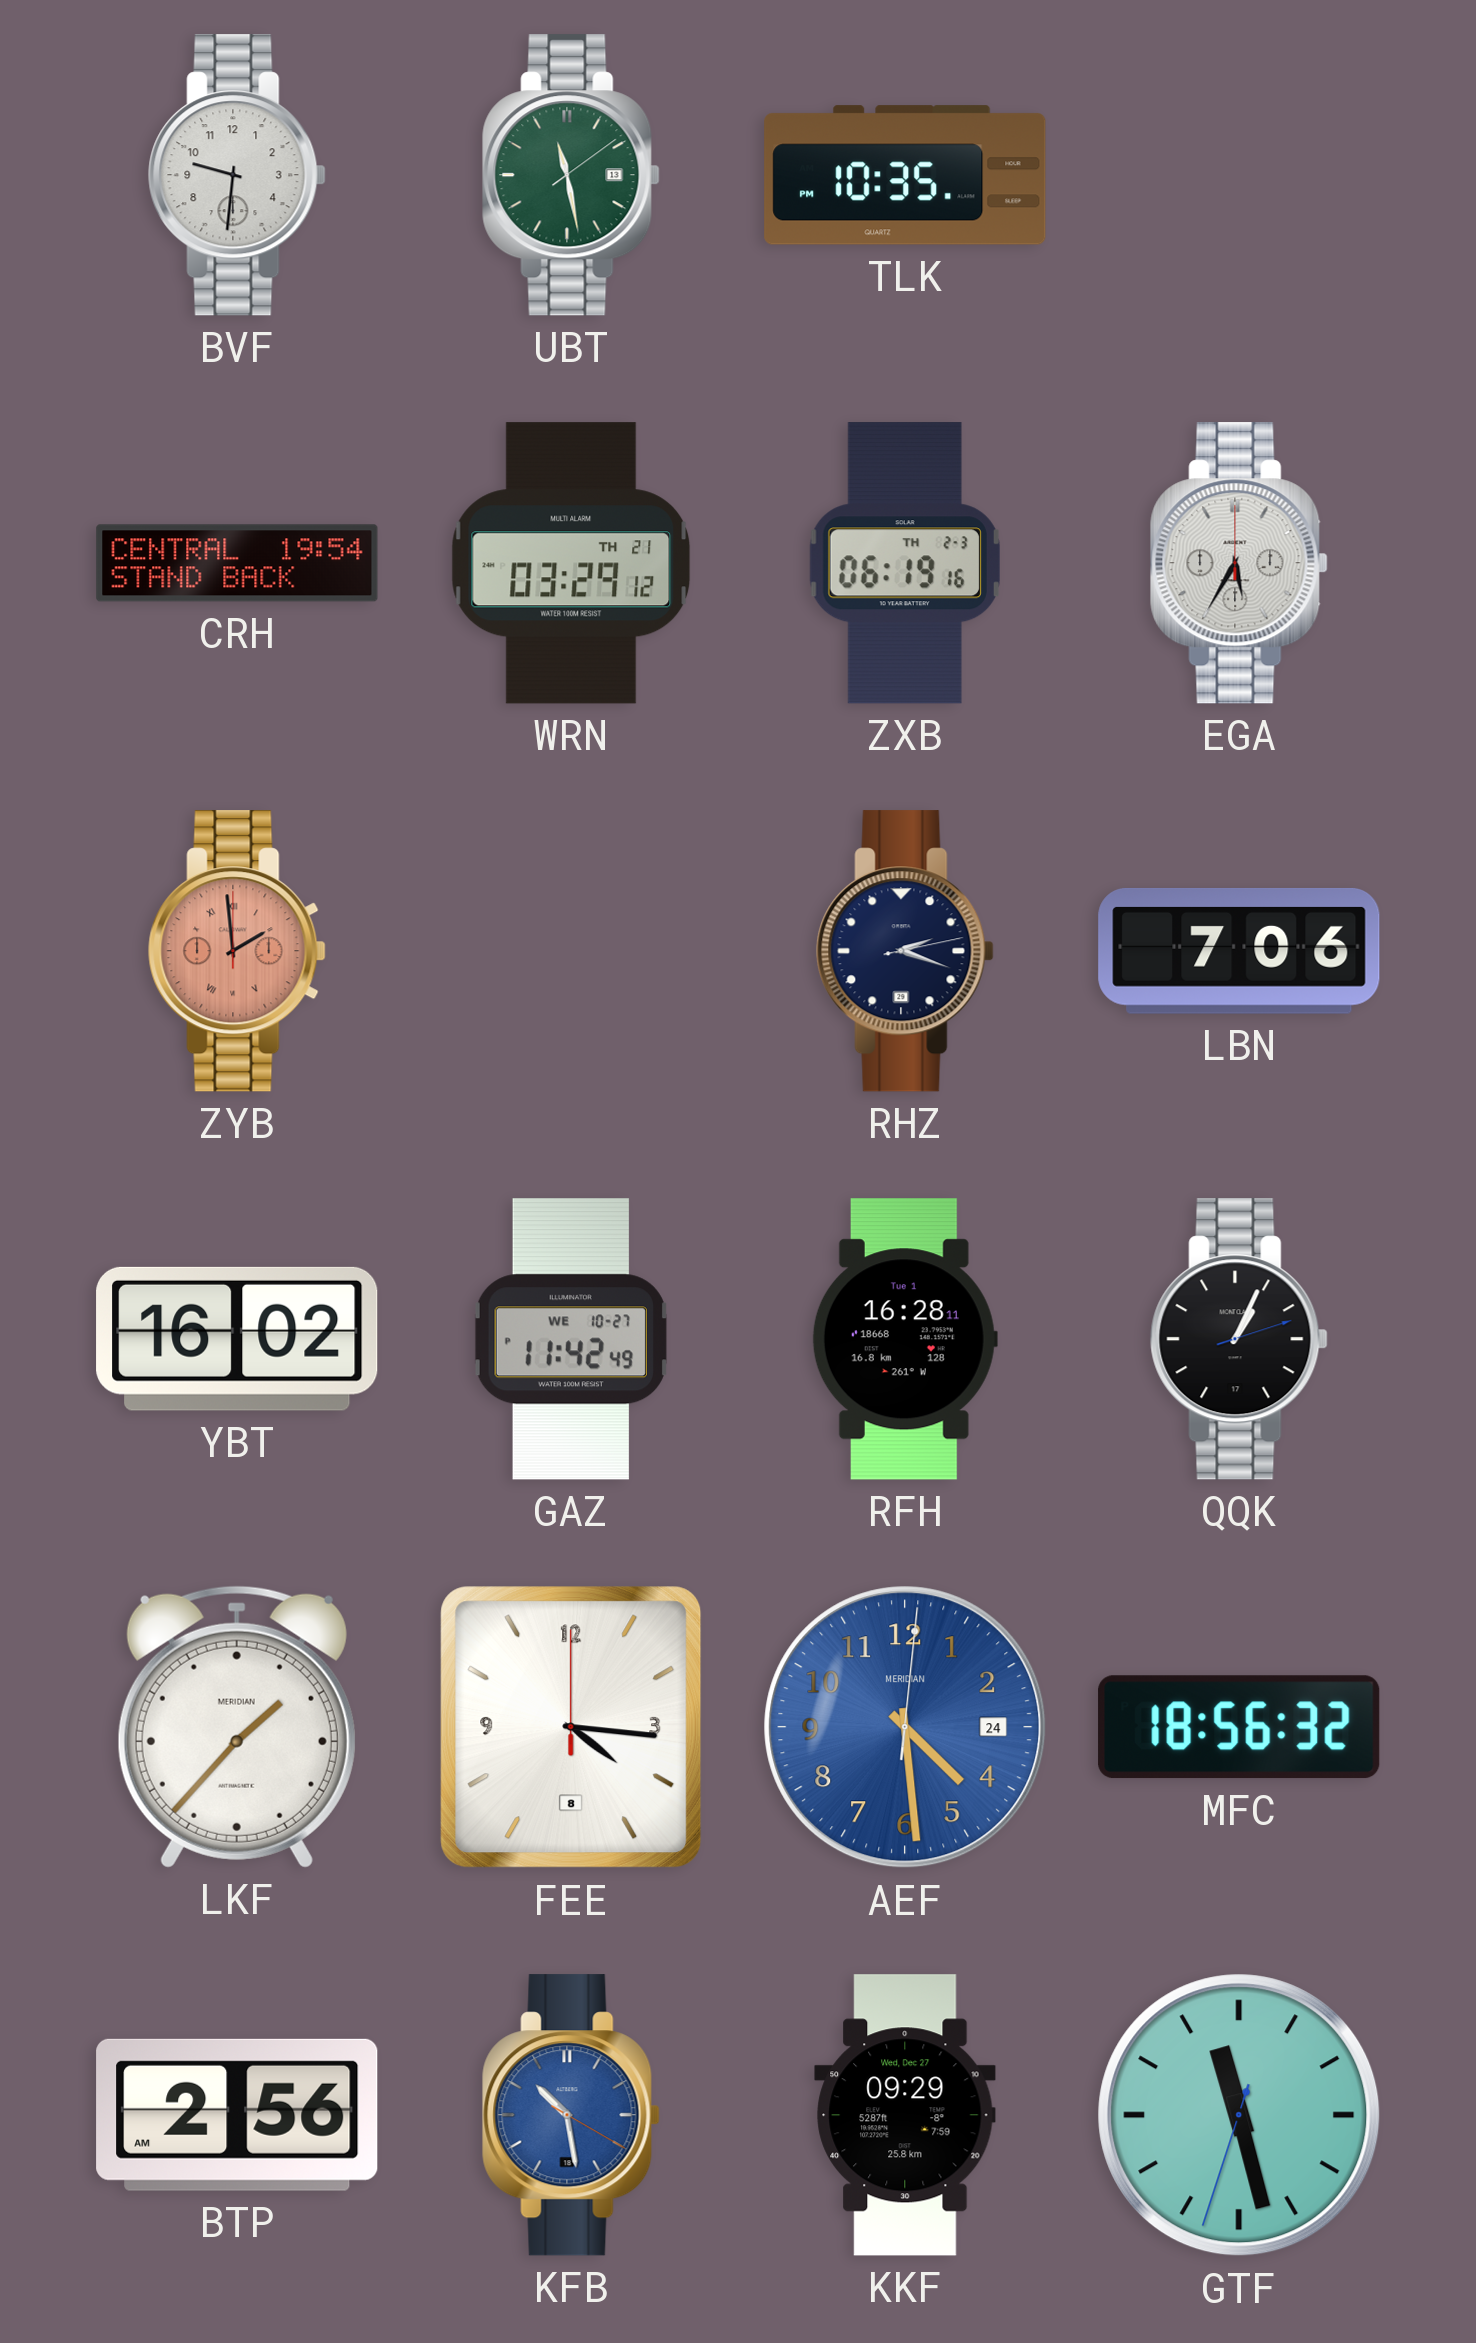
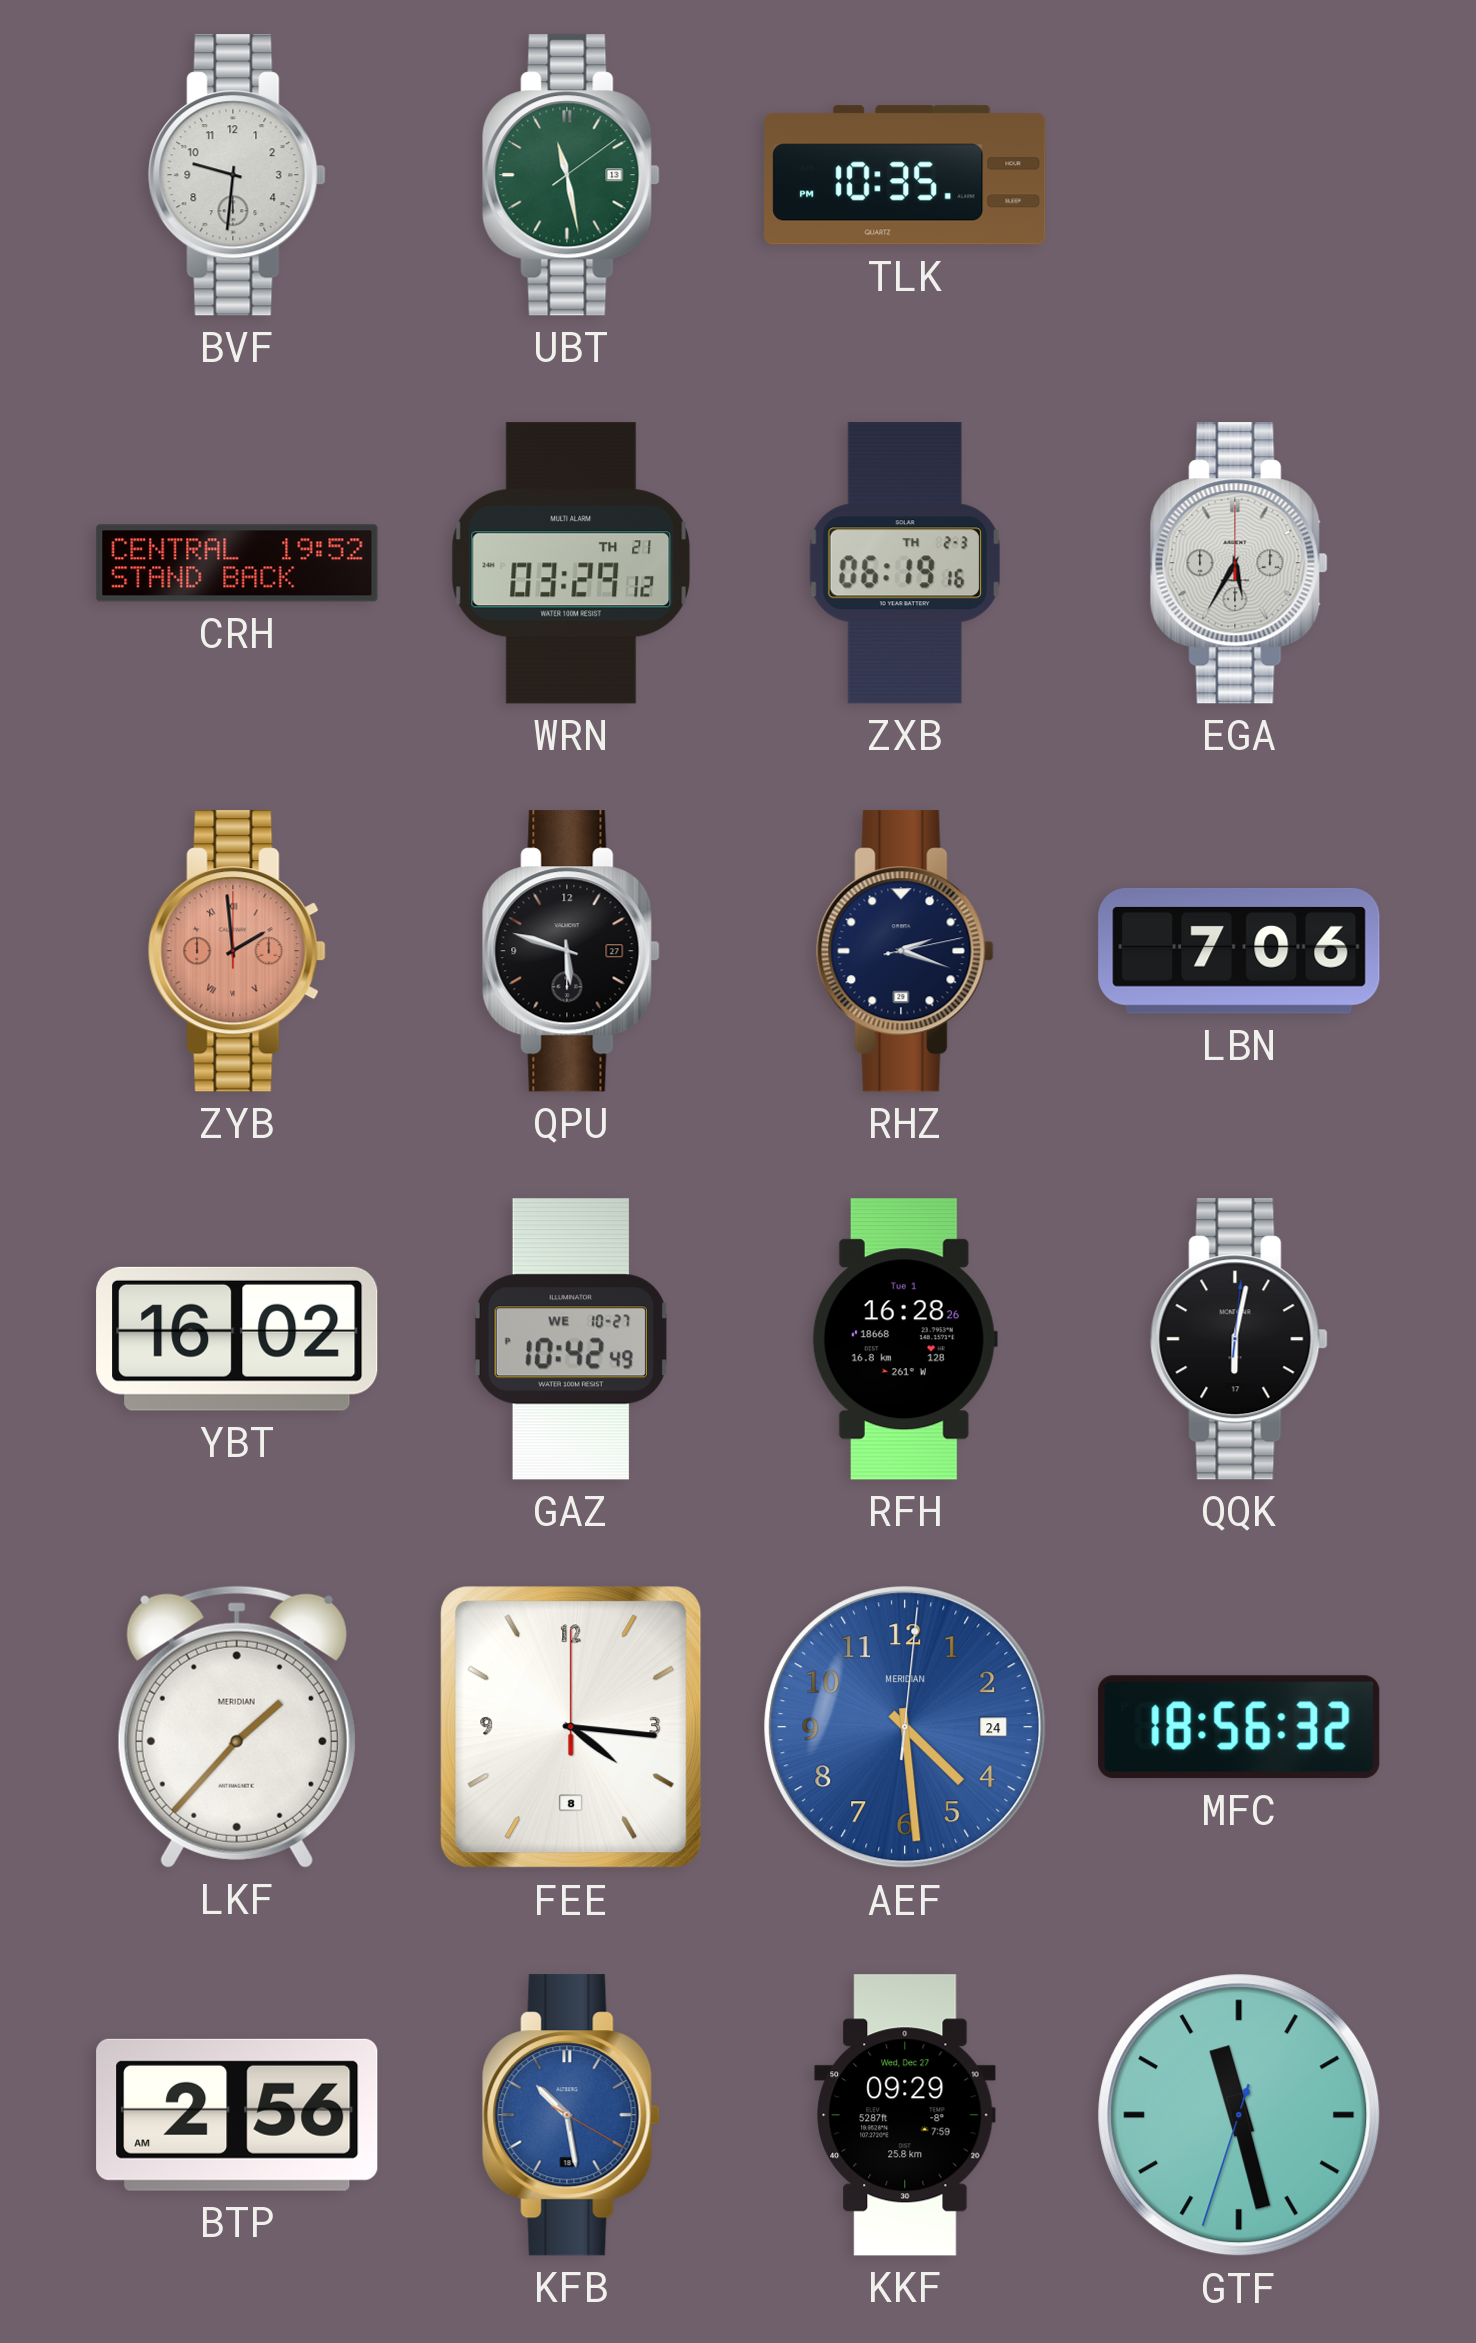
CRH: 19:54 -> 19:52 (237, 563)
QPU: none -> 5:48 (571, 951)
GAZ: 11:42 -> 10:42 (571, 1339)
RFH: 16:28:11 -> 16:28:26 (905, 1339)
QQK: 1:04 -> 6:02 (1239, 1339)
